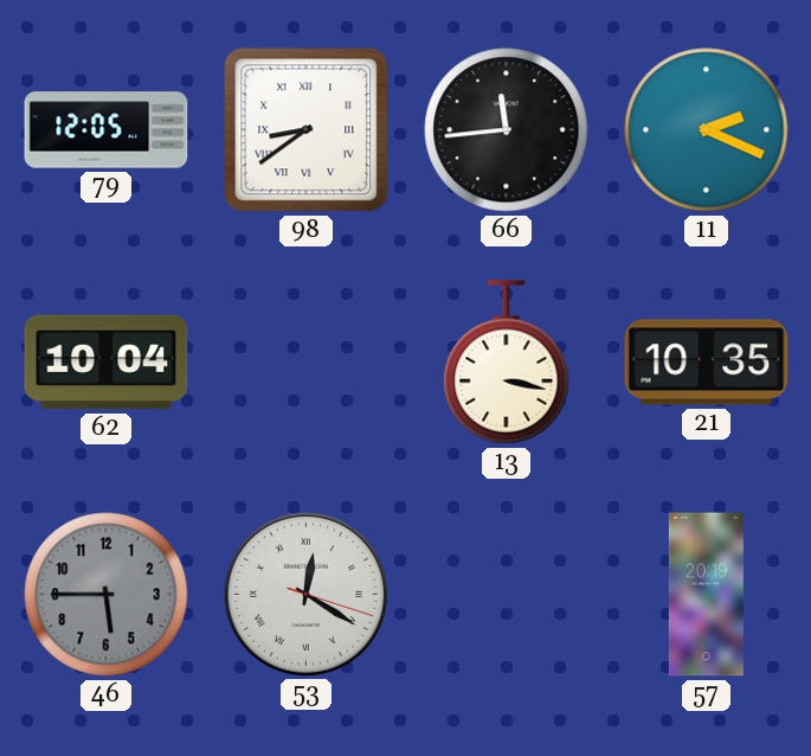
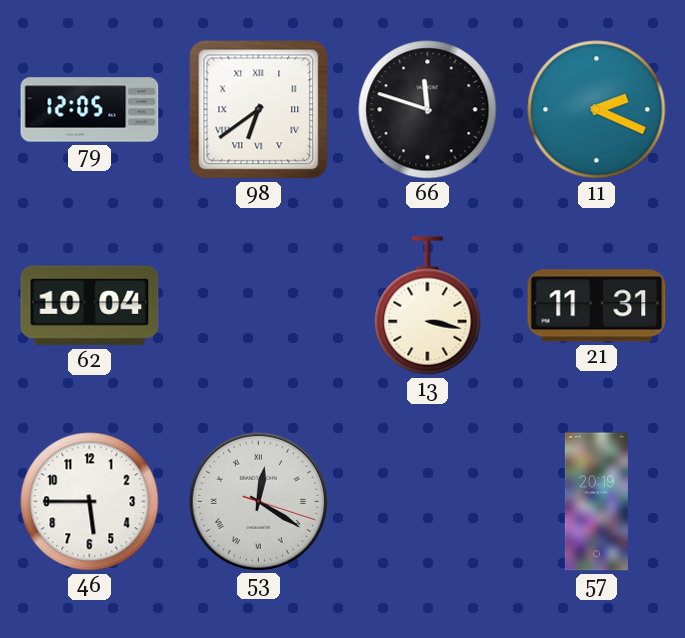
98: 8:39 -> 6:39 (259, 110)
66: 11:44 -> 11:48 (428, 110)
21: 10:35 -> 11:31 (597, 306)
46 dial: grey -> white (90, 502)
